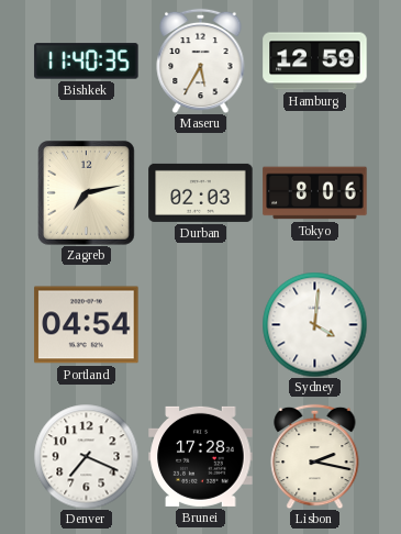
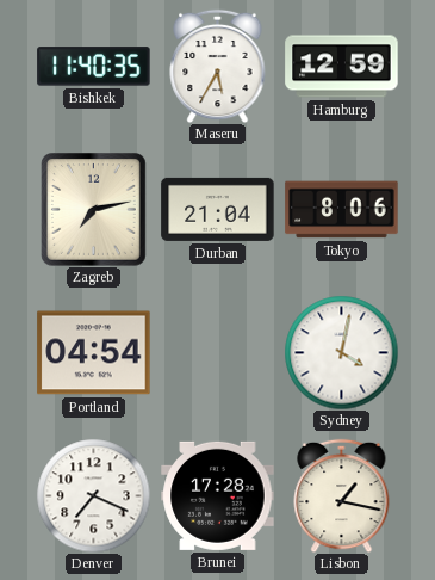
Durban: 02:03 -> 21:04 (218, 209)
Sydney: 4:01 -> 4:02 (341, 352)
Lisbon: 2:17 -> 1:17 (342, 495)
